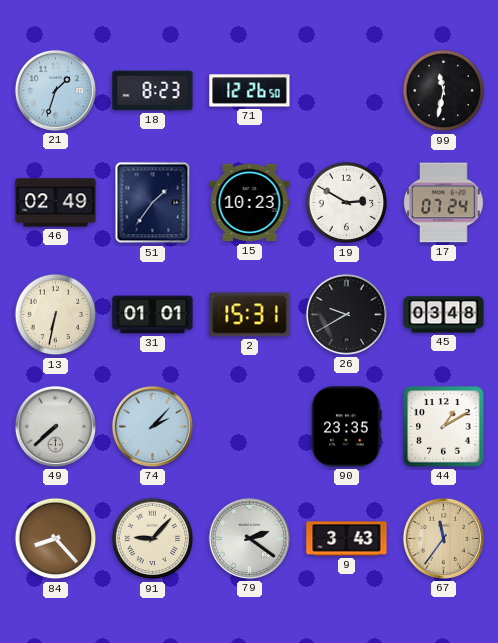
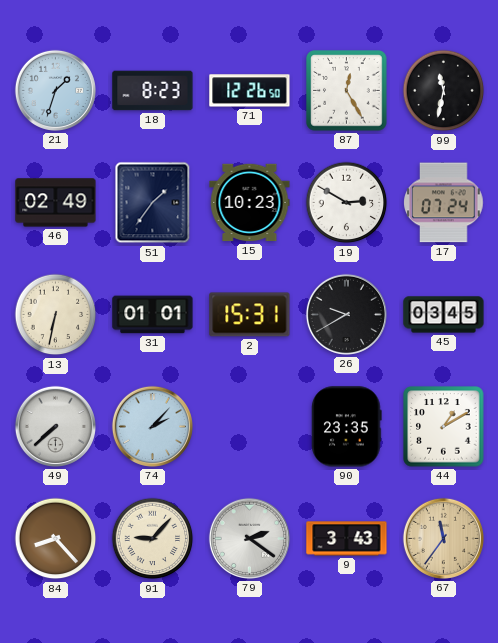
87: none -> 12:25 (347, 91)
45: 03:48 -> 03:45 (444, 315)
